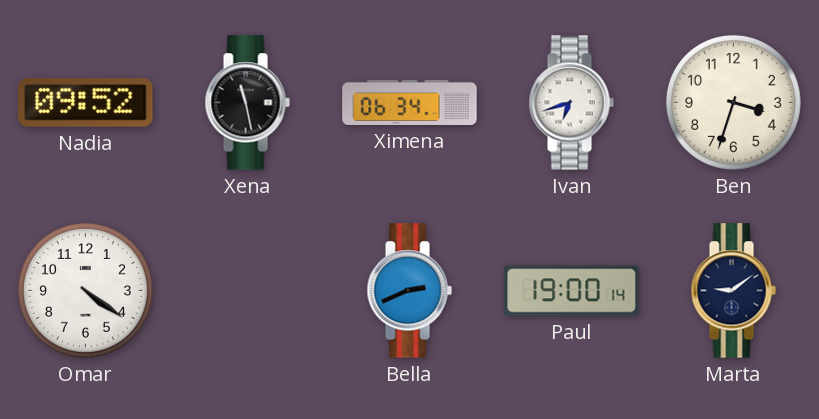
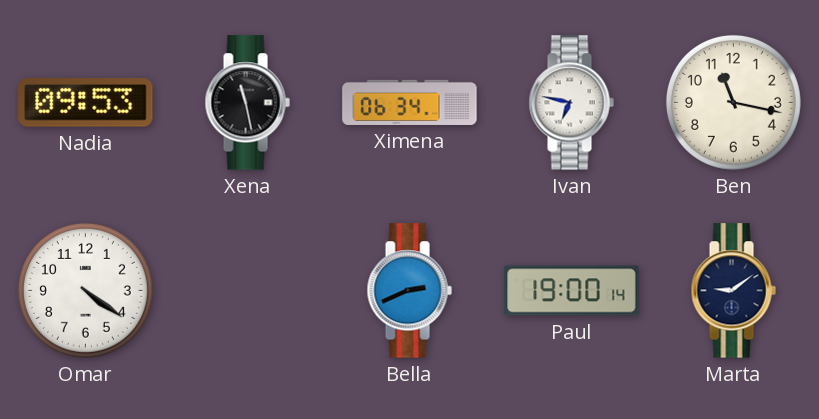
Nadia: 09:52 -> 09:53 (86, 103)
Ivan: 6:42 -> 6:47 (571, 103)
Ben: 3:33 -> 11:17 (733, 102)
